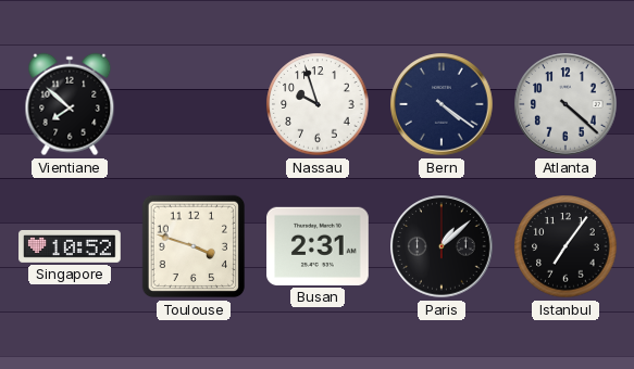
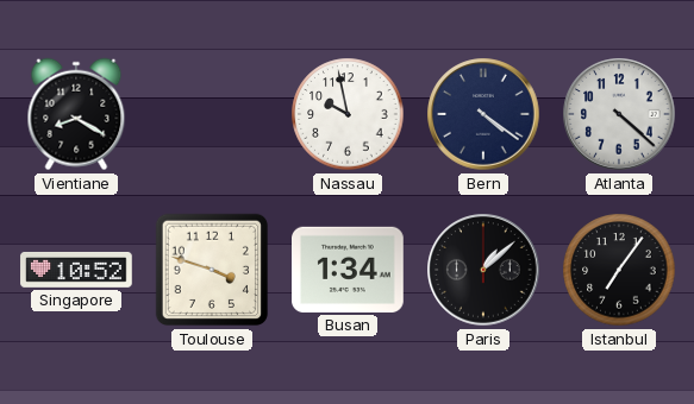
Vientiane: 7:52 -> 8:20 (76, 114)
Nassau: 9:57 -> 9:58 (348, 114)
Busan: 2:31 -> 1:34 (349, 270)
